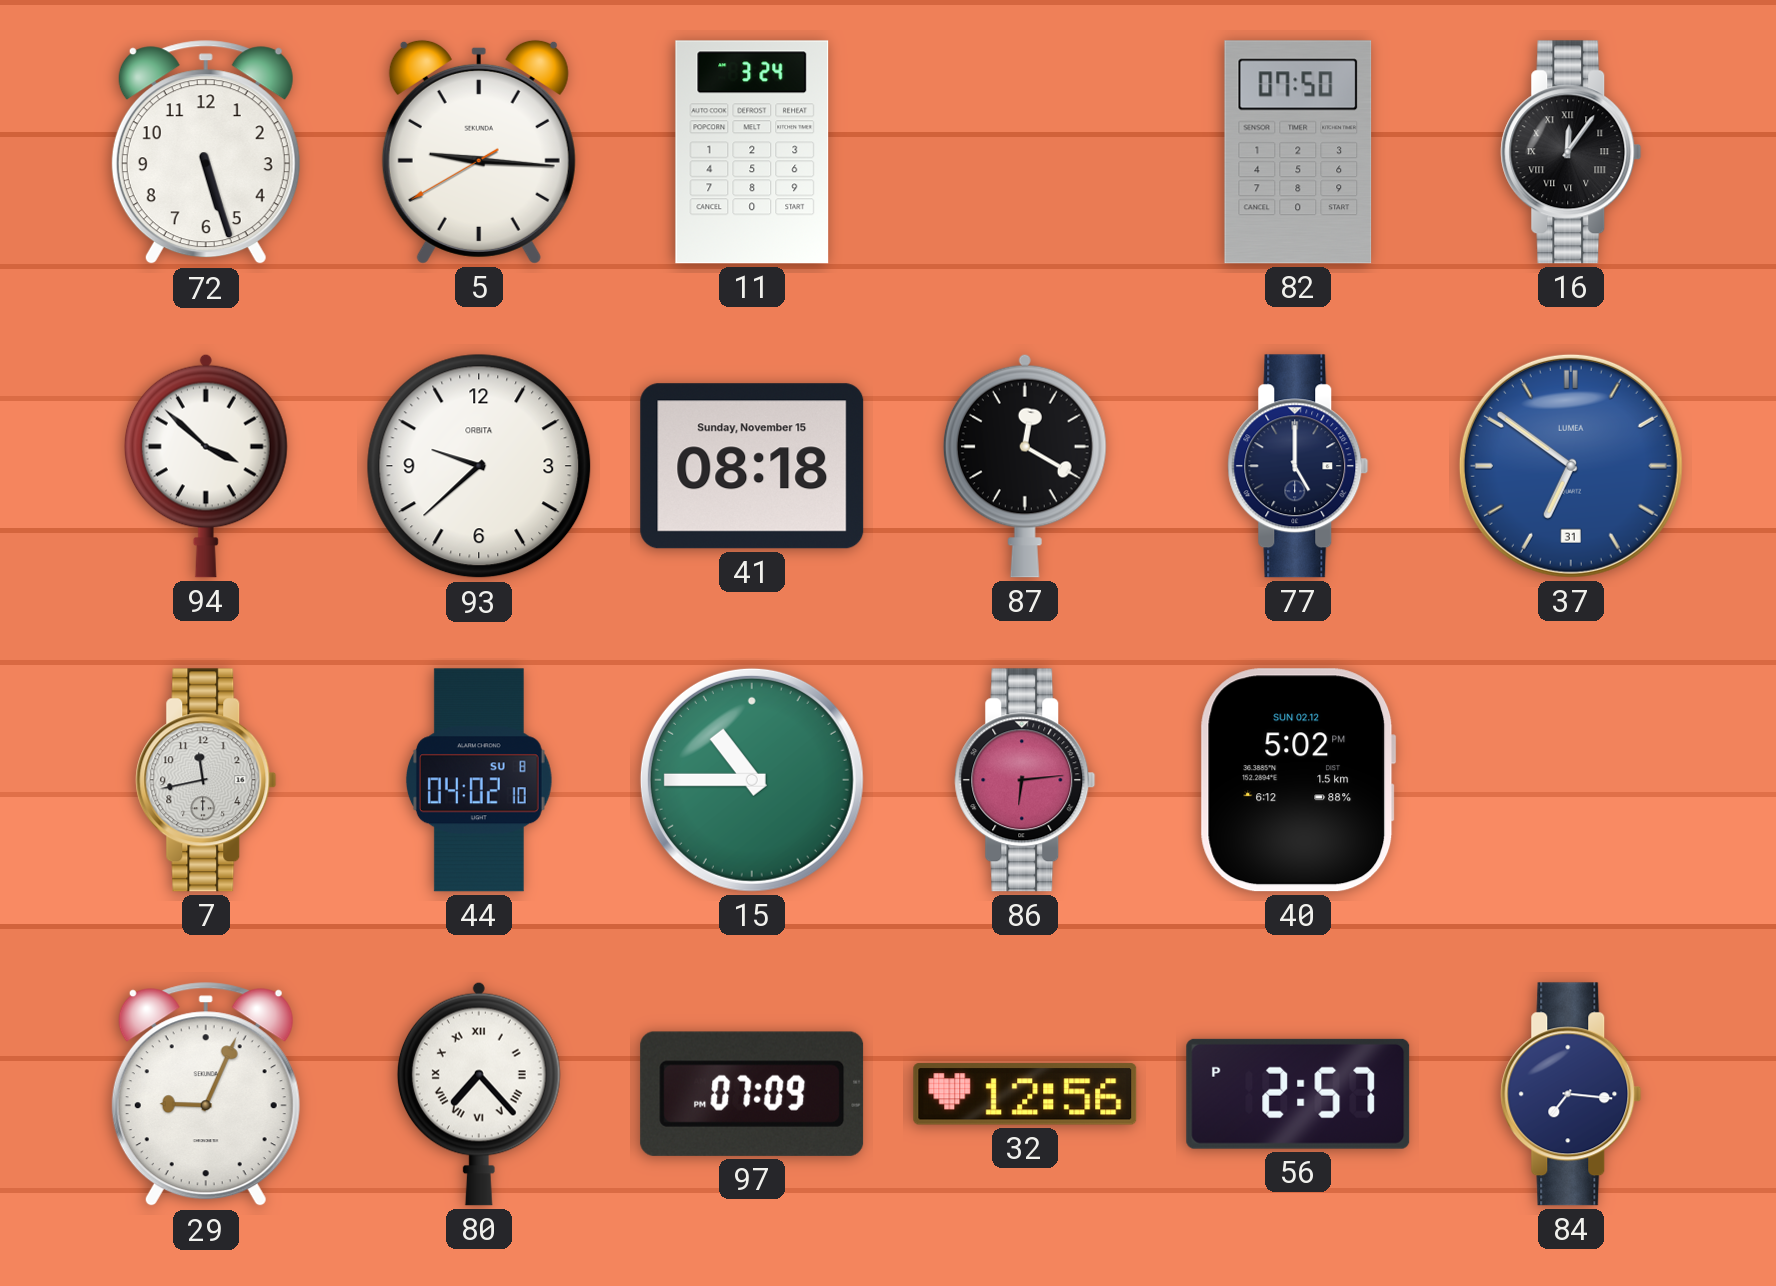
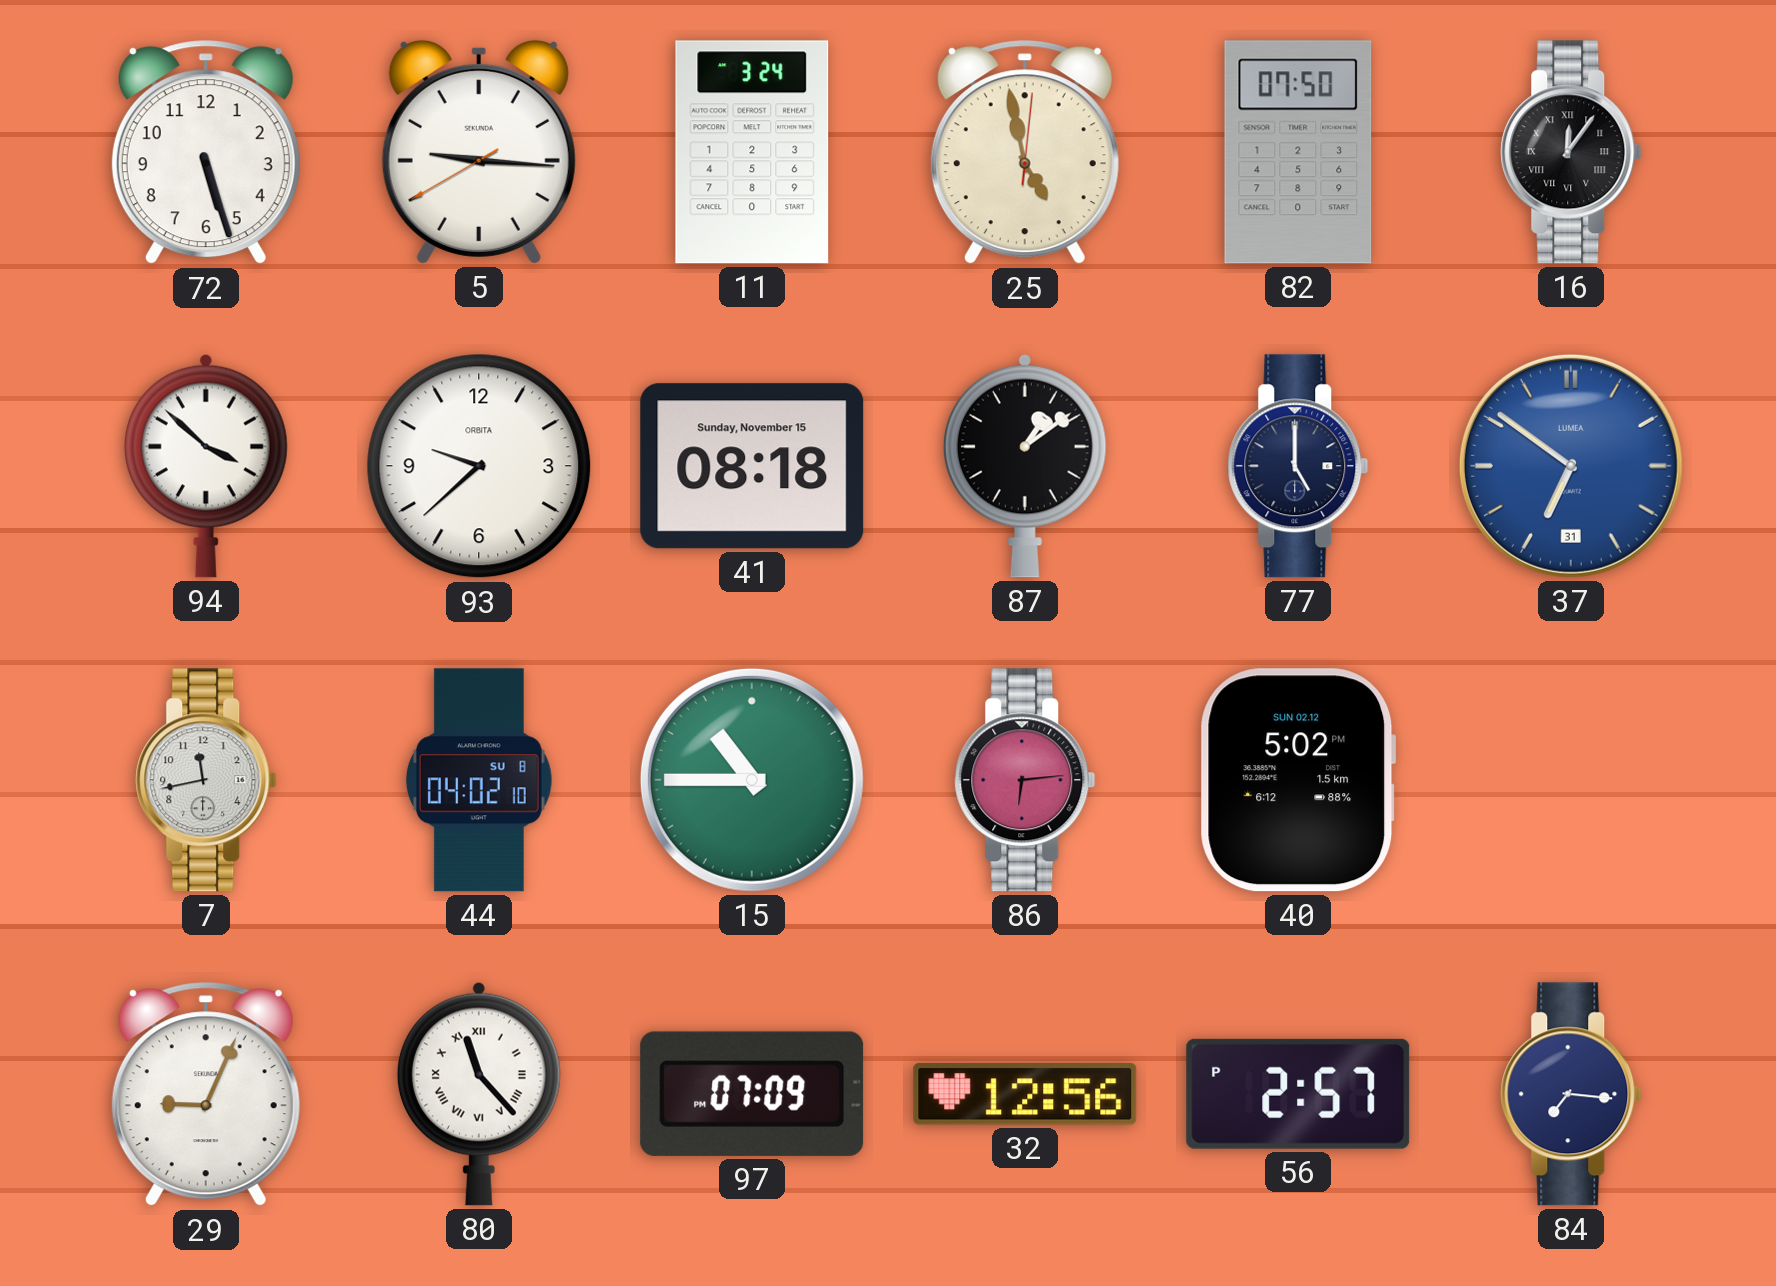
25: none -> 4:58 (1025, 153)
87: 12:20 -> 1:09 (1025, 466)
80: 7:23 -> 11:23 (479, 1094)
